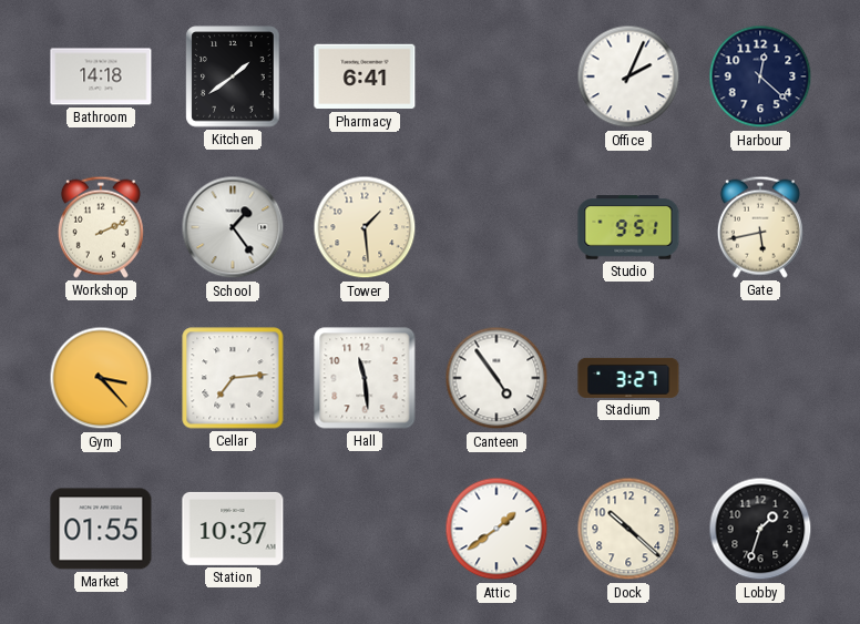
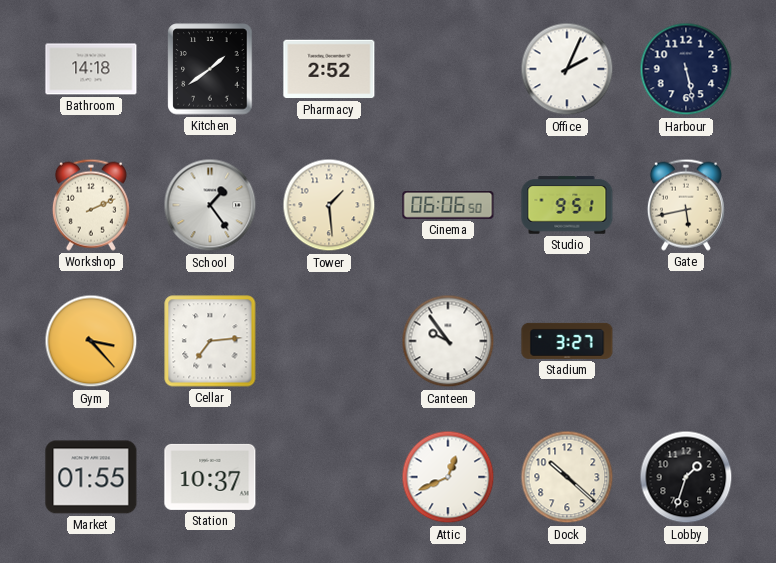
Pharmacy: 6:41 -> 2:52 (329, 69)
Harbour: 12:22 -> 5:28 (686, 69)
Cinema: none -> 06:06 (448, 206)
Hall: 11:29 -> none (365, 378)
Canteen: 4:54 -> 9:54 (448, 341)
Attic: 1:39 -> 12:41 (448, 477)
